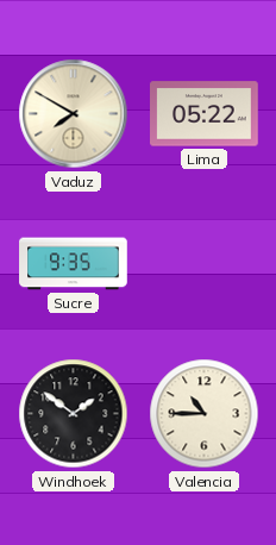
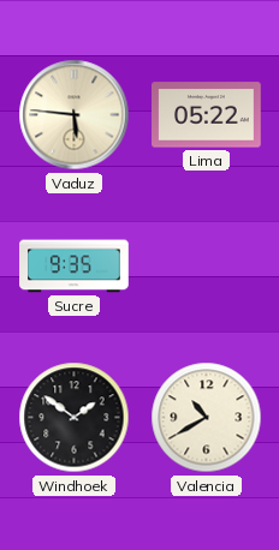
Vaduz: 7:50 -> 5:46 (75, 115)
Valencia: 10:45 -> 10:40 (207, 418)
